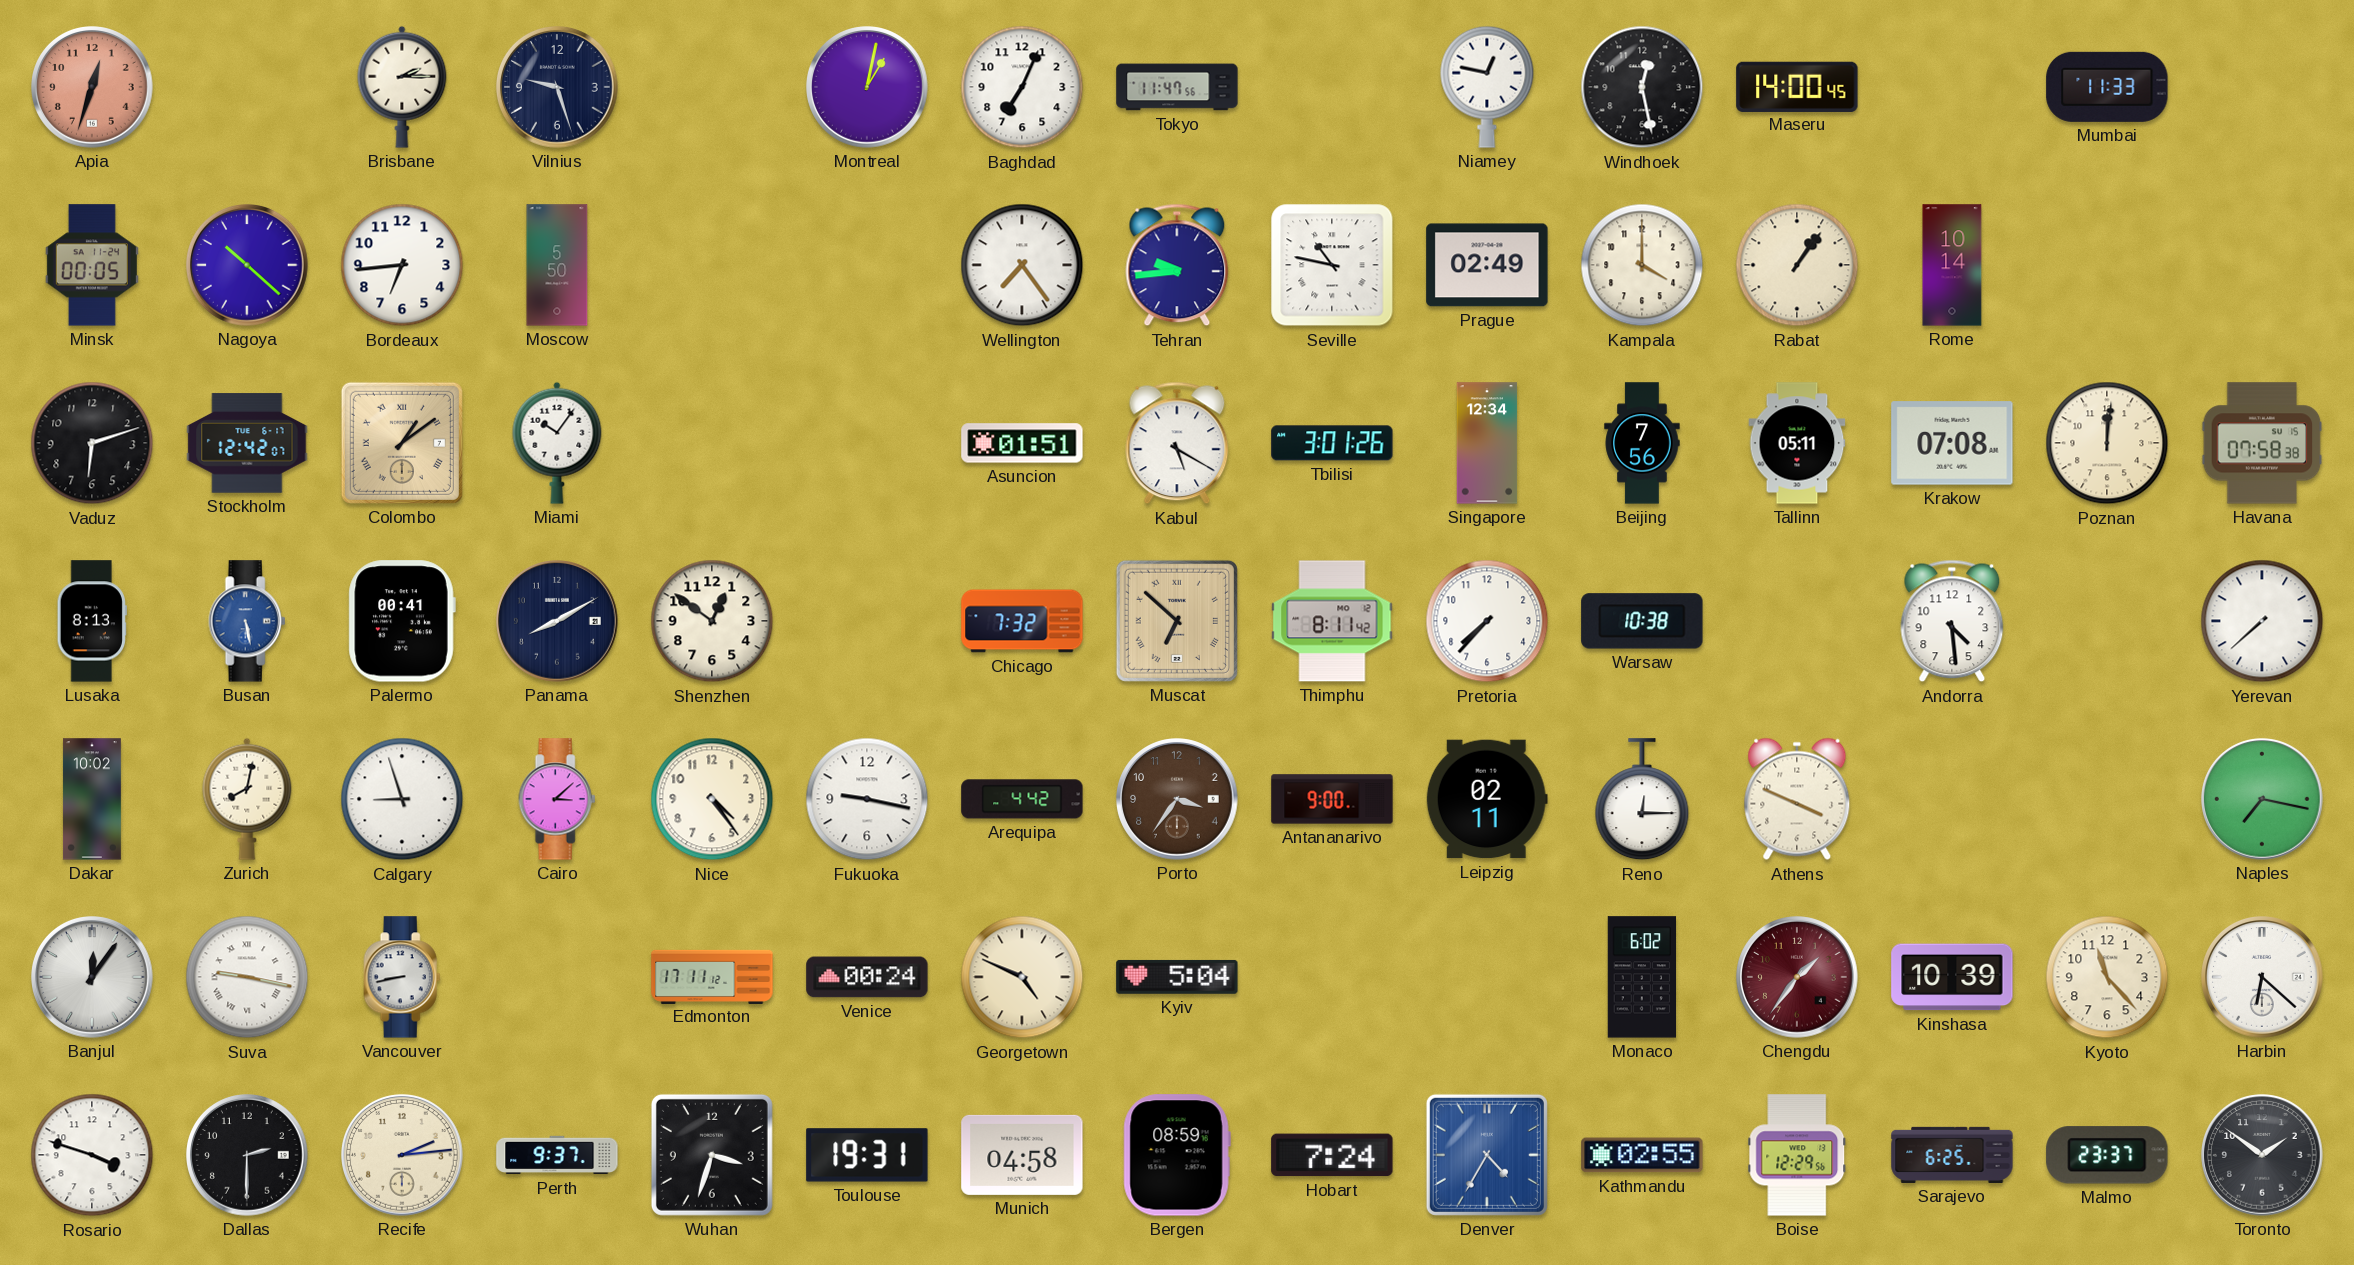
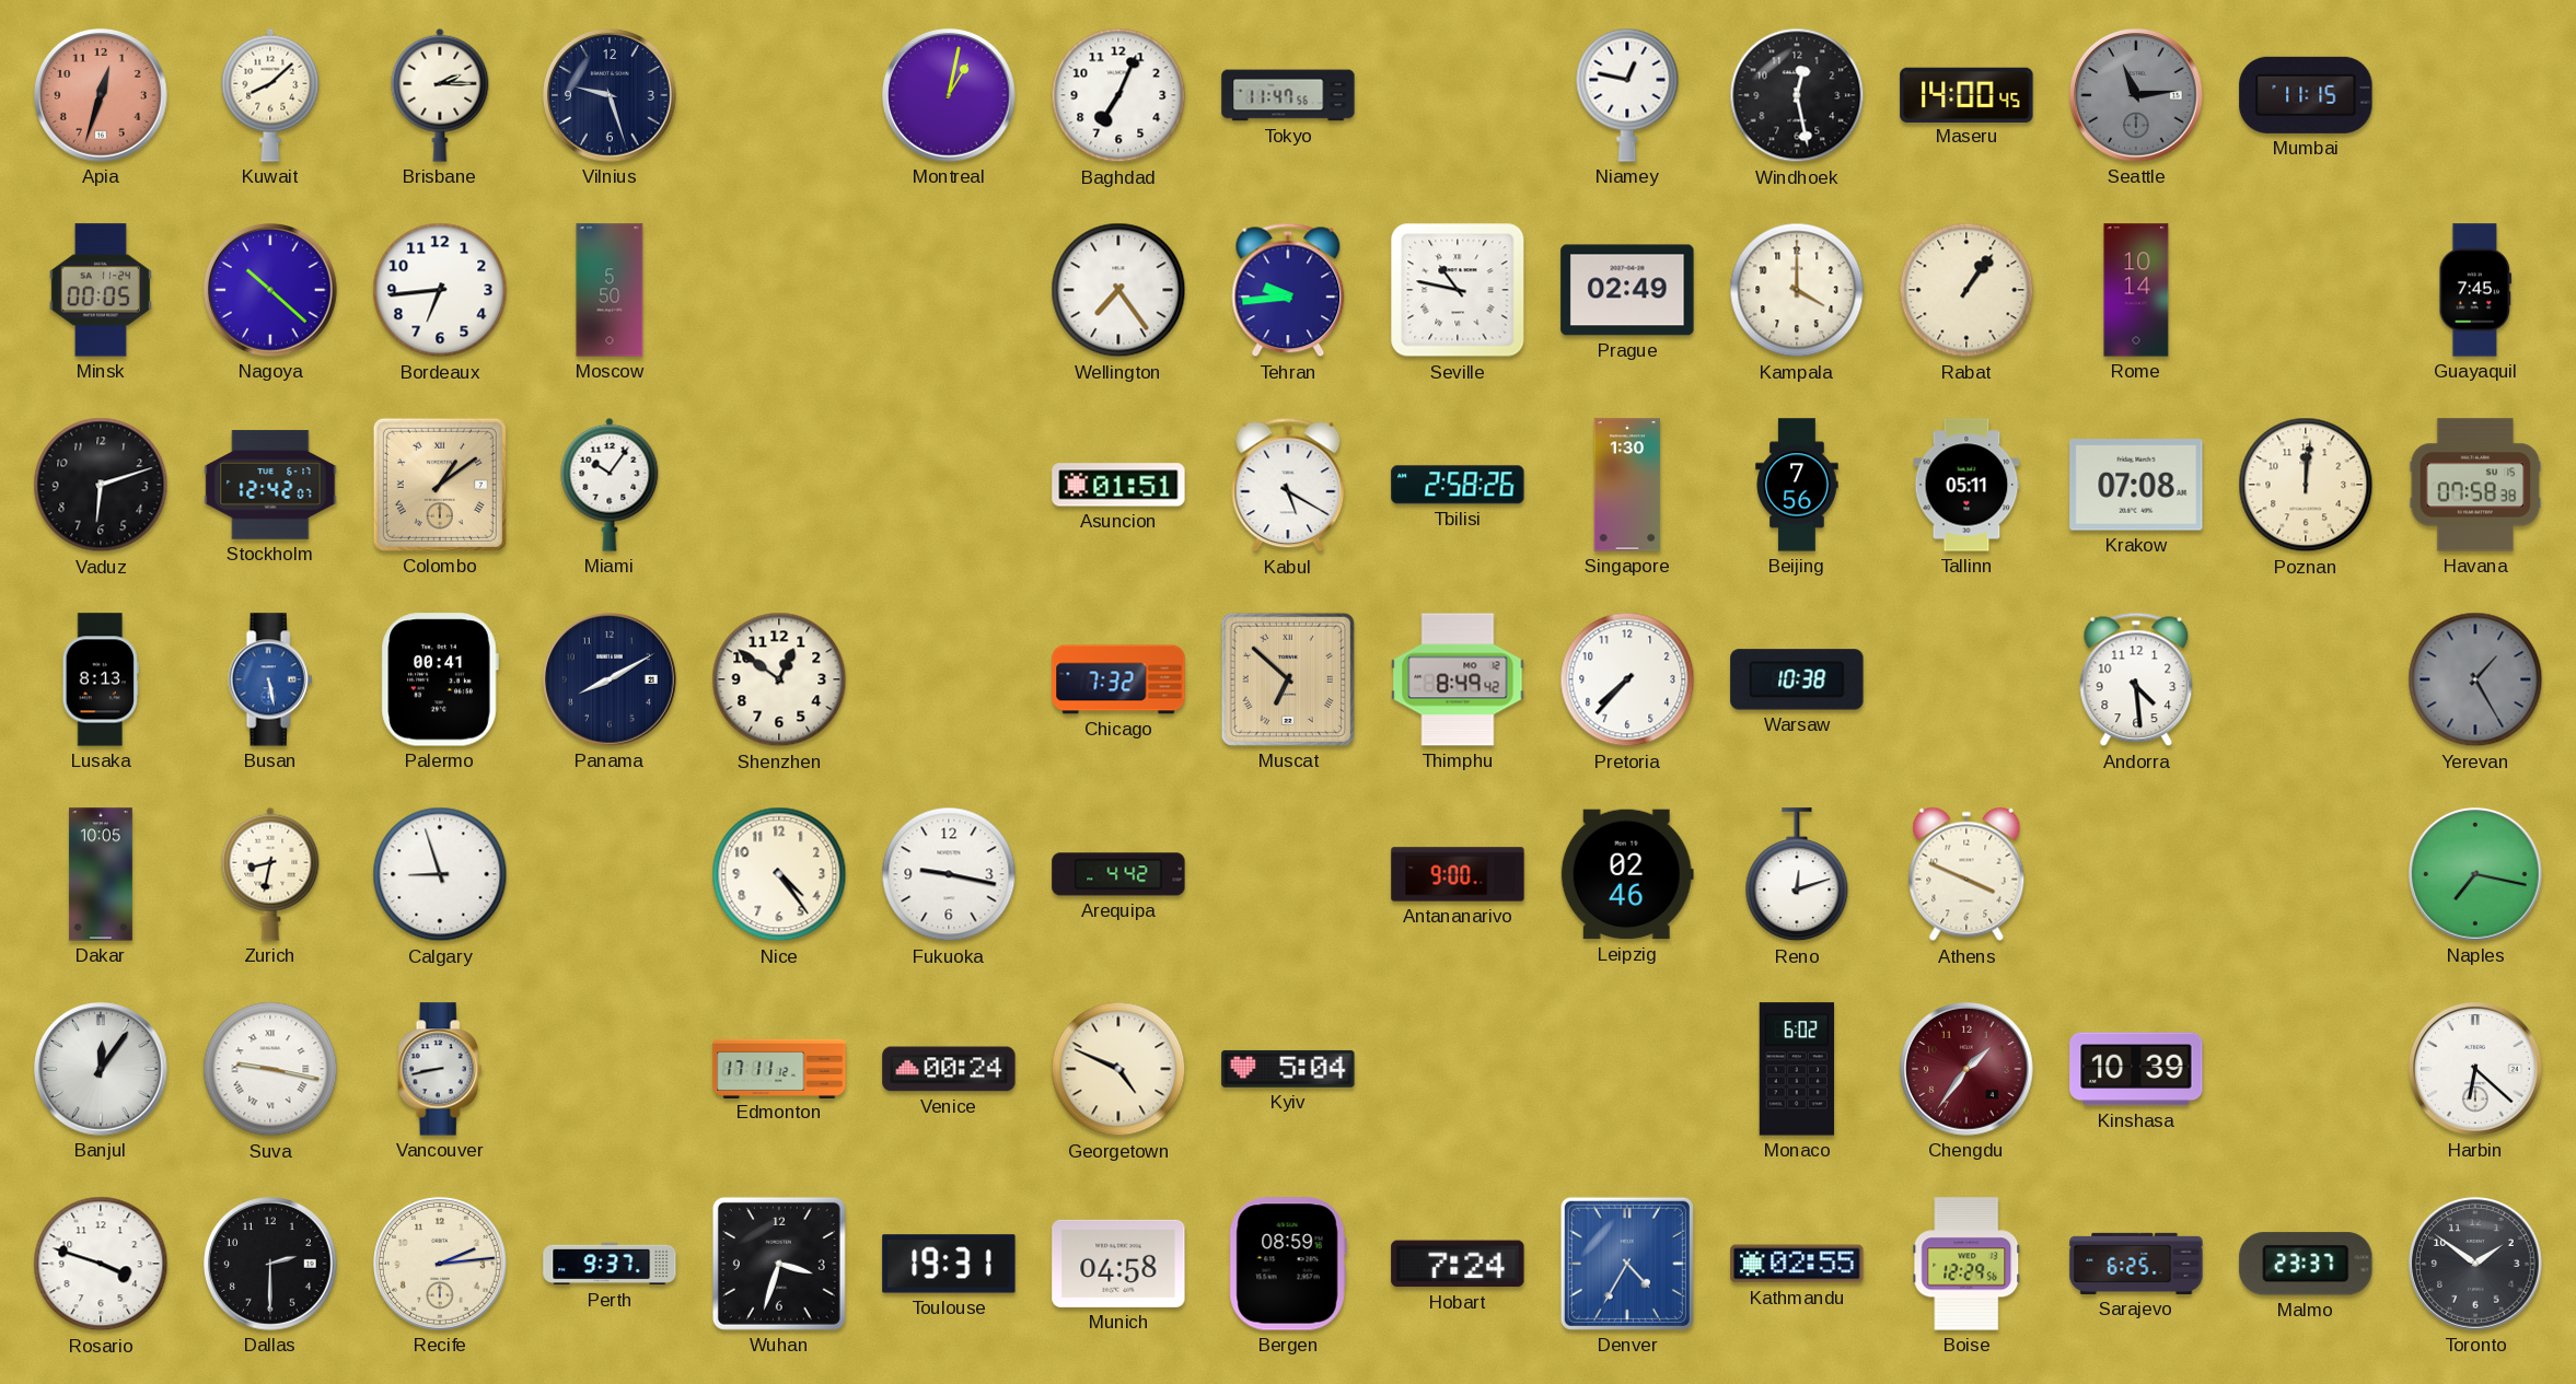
Kuwait: none -> 8:08 (270, 95)
Seattle: none -> 11:14 (2136, 95)
Mumbai: 11:33 -> 11:15 (2306, 95)
Guayaquil: none -> 7:45 (2475, 290)
Tbilisi: 3:01 -> 2:58 (1458, 485)
Singapore: 12:34 -> 1:30 (1627, 485)
Thimphu: 8:11 -> 8:49 (1458, 679)
Yerevan: 7:38 -> 1:25 (2475, 679)
Yerevan dial: white -> grey (2475, 679)
Dakar: 10:02 -> 10:05 (101, 874)
Zurich: 8:02 -> 8:32 (270, 874)
Cairo: 3:08 -> none (557, 799)
Porto: 3:36 -> none (1177, 799)
Leipzig: 02:11 -> 02:46 (1627, 874)
Reno: 12:15 -> 12:12 (1797, 875)
Kyoto: 11:23 -> none (2107, 977)
